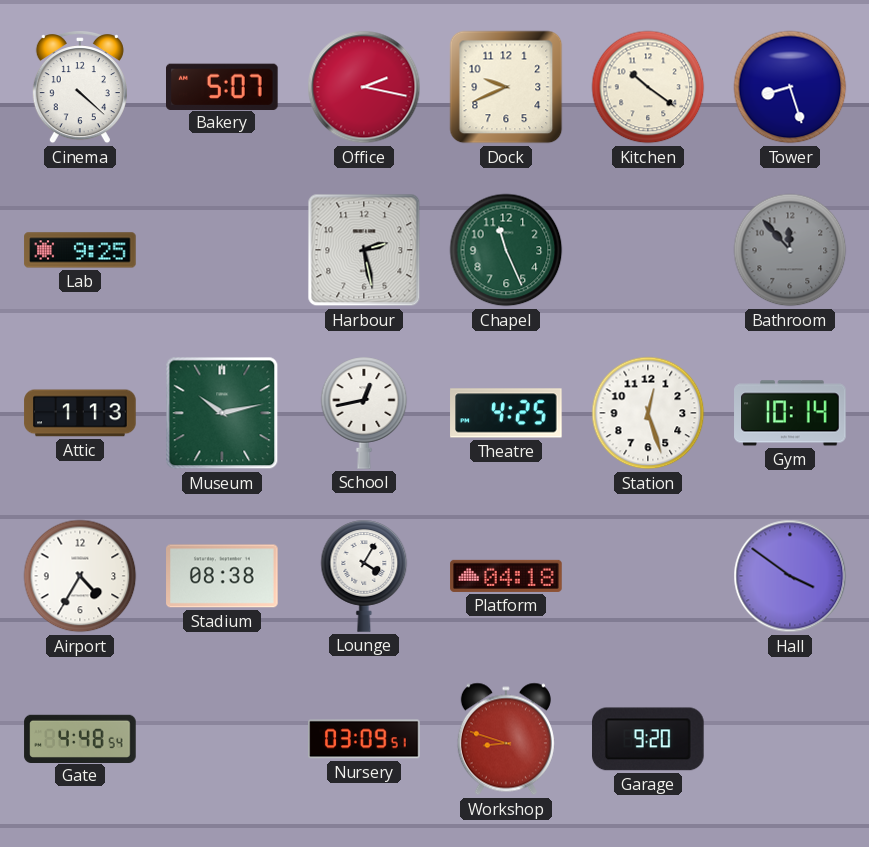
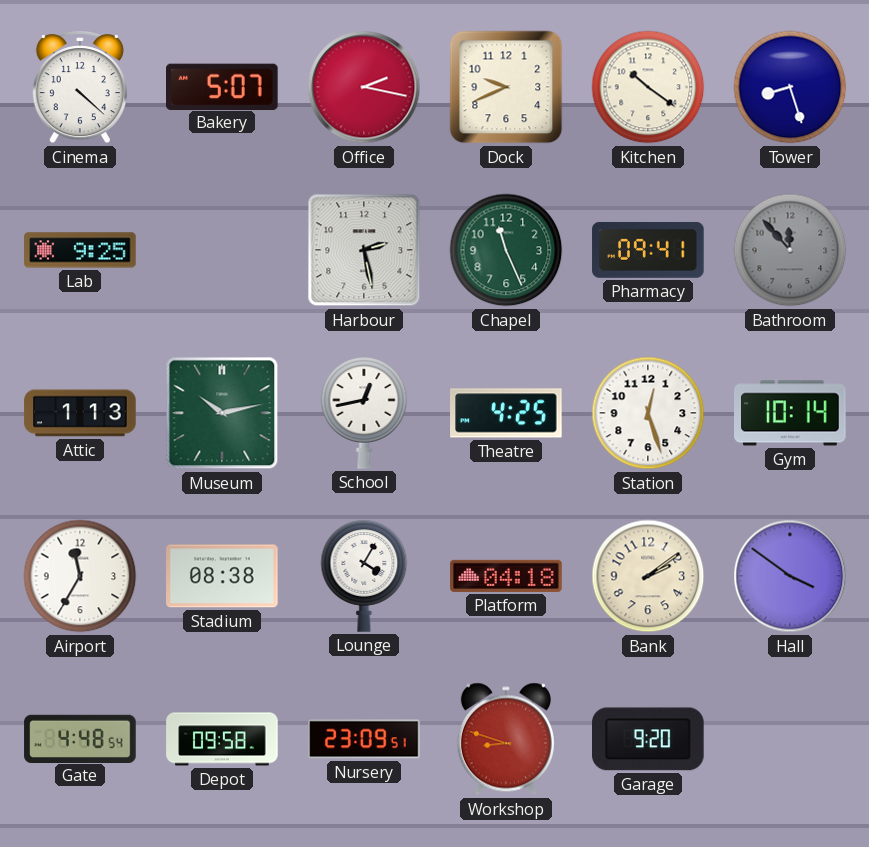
Pharmacy: none -> 09:41 (648, 250)
Airport: 4:35 -> 11:35 (80, 576)
Bank: none -> 2:09 (648, 576)
Depot: none -> 09:58 (222, 739)
Nursery: 03:09 -> 23:09 (364, 739)
